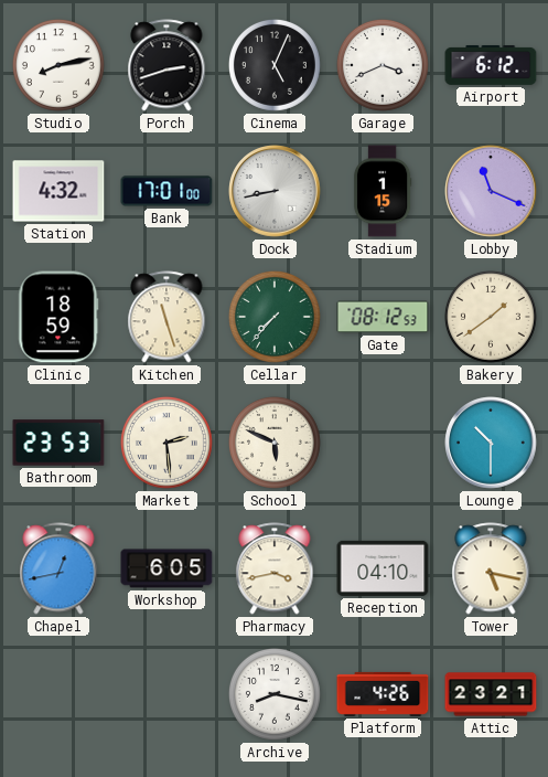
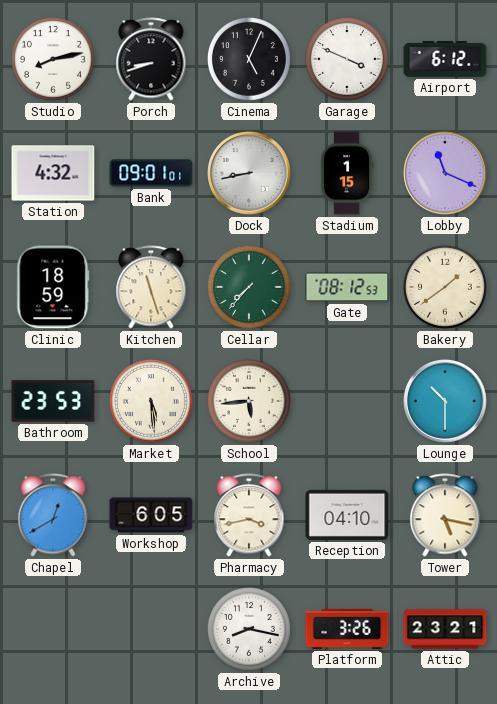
Porch: 2:42 -> 8:42 (151, 59)
Garage: 3:41 -> 3:49 (347, 59)
Bank: 17:01 -> 09:01 (151, 173)
Market: 2:29 -> 5:29 (151, 401)
School: 5:49 -> 5:44 (249, 401)
Chapel: 12:43 -> 12:40 (53, 515)
Platform: 4:26 -> 3:26 (347, 629)
